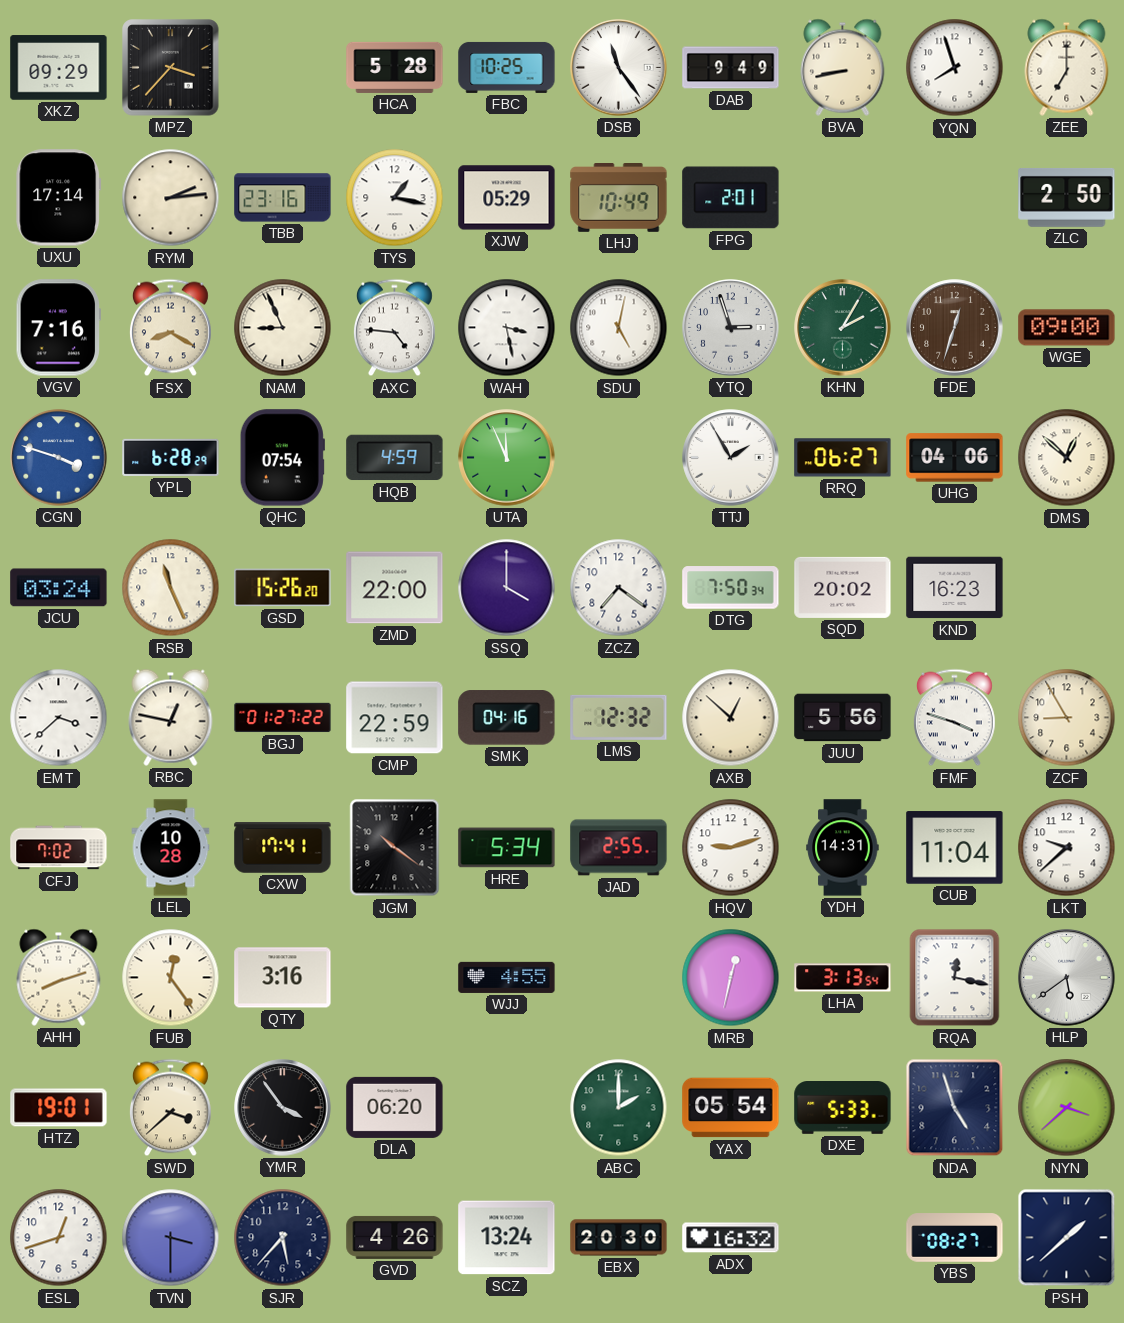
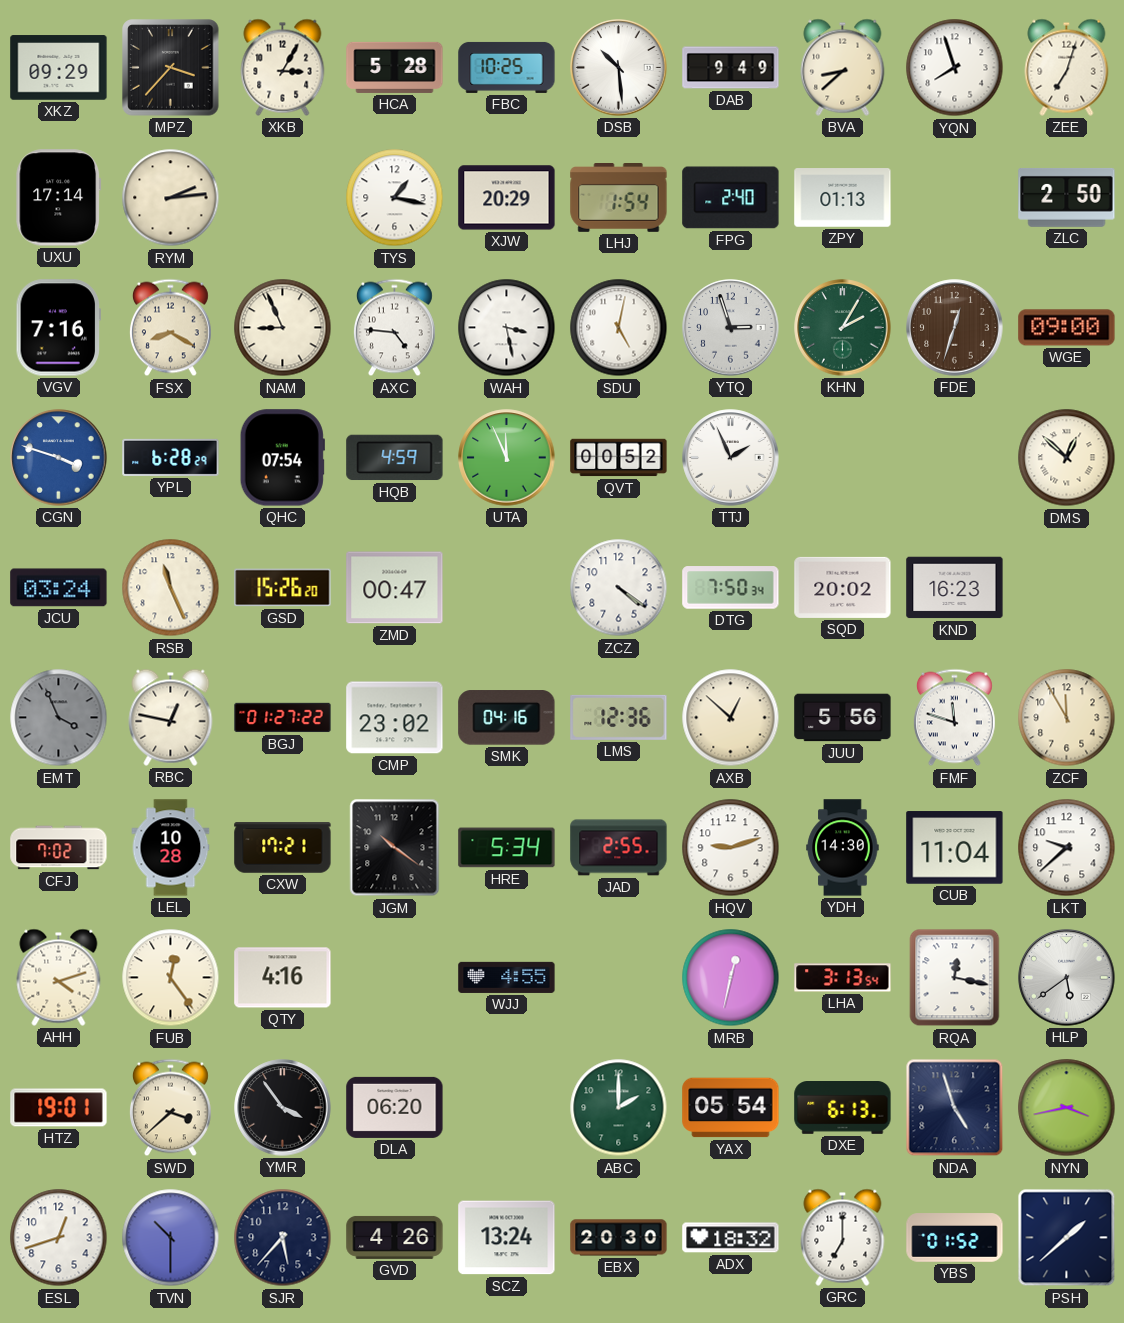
XKB: none -> 3:05 (283, 67)
DSB: 11:24 -> 10:29 (619, 68)
BVA: 8:43 -> 8:38 (843, 67)
ZEE: 7:00 -> 7:03 (1067, 67)
TBB: 23:16 -> none (283, 198)
XJW: 05:29 -> 20:29 (507, 198)
LHJ: 10:49 -> 1:54 (619, 198)
FPG: 2:01 -> 2:40 (731, 198)
ZPY: none -> 01:13 (843, 198)
QVT: none -> 00:52 (619, 458)
TTJ: 1:55 -> 1:56 (731, 458)
RRQ: 06:27 -> none (843, 458)
UHG: 04:06 -> none (955, 458)
ZMD: 22:00 -> 00:47 (395, 588)
SSQ: 4:00 -> none (507, 588)
ZCZ: 7:21 -> 4:21 (619, 588)
EMT: 3:38 -> 3:56 (59, 718)
EMT dial: white -> grey (59, 718)
CMP: 22:59 -> 23:02 (395, 718)
LMS: 12:32 -> 12:36 (619, 717)
FMF: 3:48 -> 11:48 (954, 718)
ZCF: 8:55 -> 11:55 (1067, 718)
CXW: 17:41 -> 17:21 (283, 848)
YDH: 14:31 -> 14:30 (843, 848)
AHH: 8:12 -> 4:12 (59, 977)
QTY: 3:16 -> 4:16 (283, 978)
DXE: 5:33 -> 6:13 (843, 1108)
NYN: 3:38 -> 3:43 (1067, 1108)
TVN: 3:30 -> 10:30 (171, 1238)
ADX: 16:32 -> 18:32 (731, 1238)
GRC: none -> 7:00 (843, 1237)
YBS: 08:27 -> 01:52 (955, 1238)
